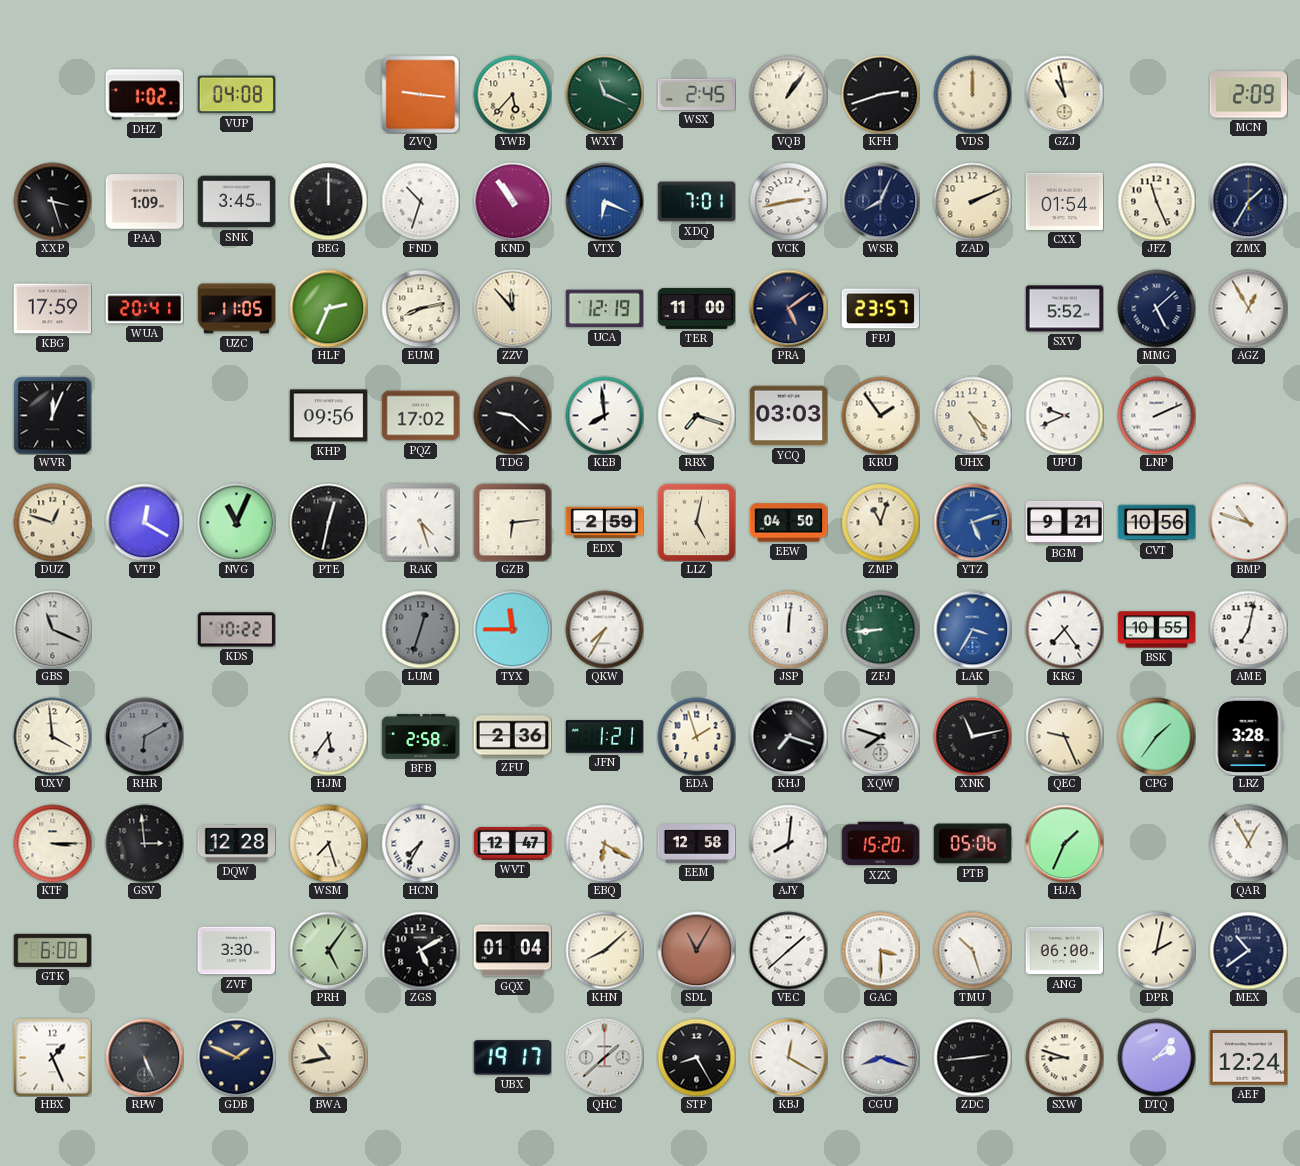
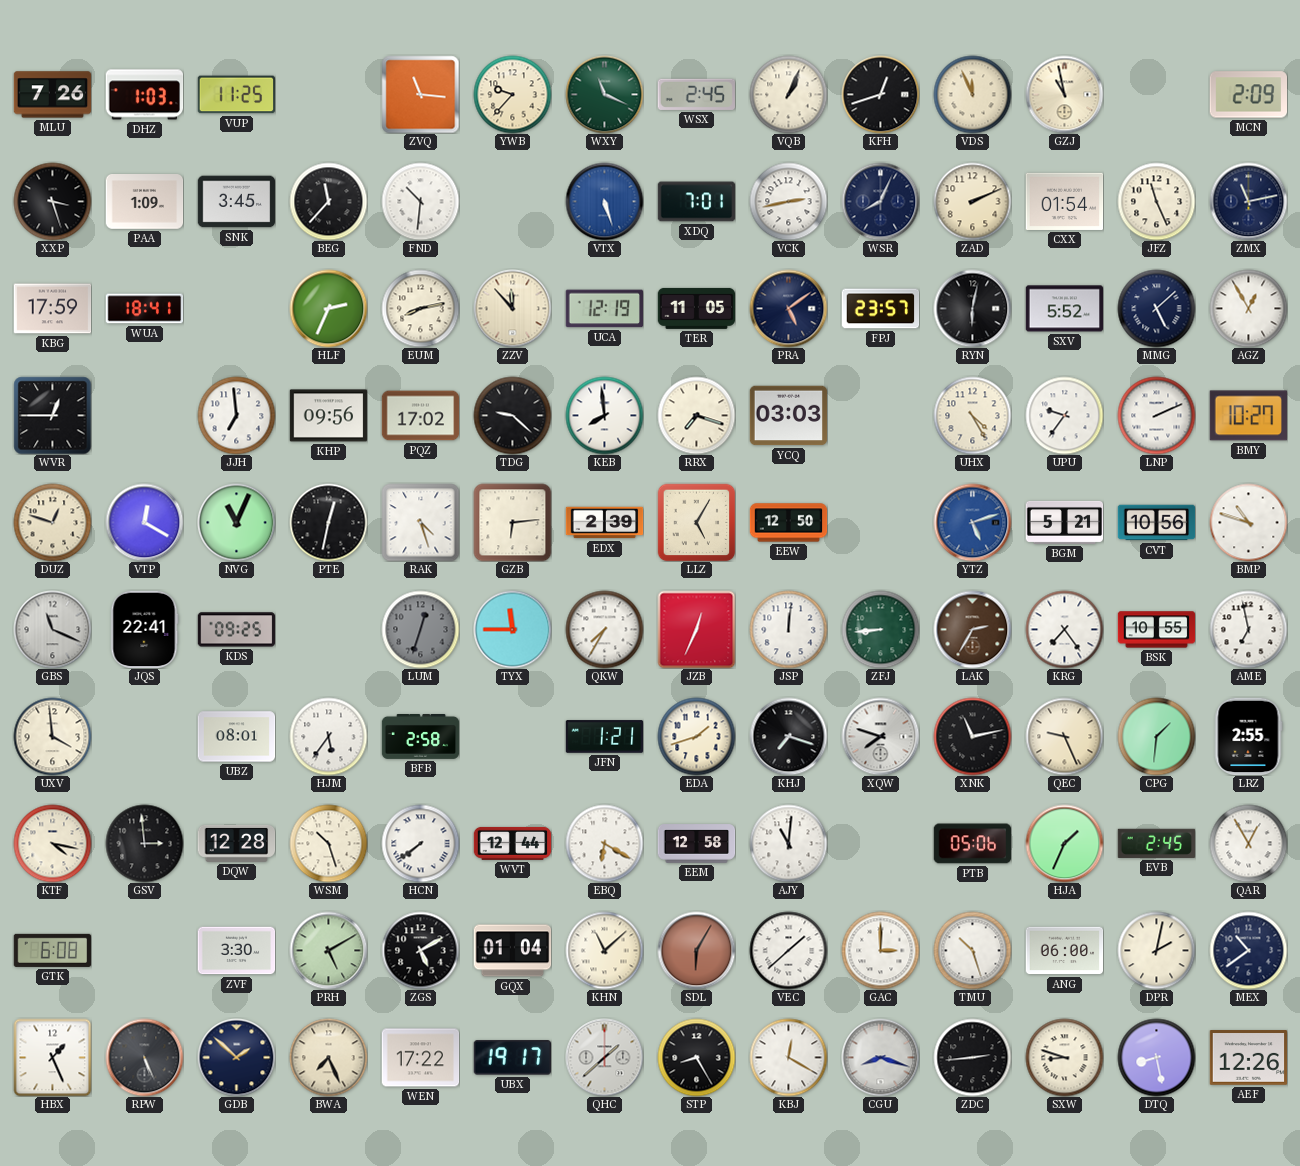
MLU: none -> 7:26 (52, 95)
DHZ: 1:02 -> 1:03 (144, 95)
VUP: 04:08 -> 11:25 (236, 95)
ZVQ: 9:16 -> 11:16 (420, 94)
YWB: 5:37 -> 9:37 (512, 94)
VQB: 1:06 -> 1:04 (788, 94)
KFH: 2:42 -> 12:42 (880, 94)
VDS: 12:00 -> 11:56 (972, 94)
BEG: 12:00 -> 11:37 (328, 201)
FND: 10:33 -> 10:31 (420, 201)
KND: 10:54 -> none (512, 201)
VTX: 6:19 -> 5:27 (604, 201)
ZMX: 1:35 -> 11:13 (1248, 201)
WUA: 20:41 -> 18:41 (144, 309)
UZC: 11:05 -> none (236, 309)
TER: 11:00 -> 11:05 (696, 308)
RYN: none -> 6:02 (972, 308)
WVR: 12:04 -> 12:45 (52, 415)
JJH: none -> 6:59 (236, 415)
KRU: 1:54 -> none (880, 415)
UPU: 9:41 -> 9:36 (1064, 415)
BMY: none -> 10:27 (1248, 416)
EDX: 2:59 -> 2:39 (604, 523)
LLZ: 5:02 -> 5:05 (696, 522)
EEW: 04:50 -> 12:50 (788, 523)
ZMP: 11:03 -> none (880, 522)
BGM: 9:21 -> 5:21 (1064, 522)
JQS: none -> 22:41 (144, 629)
KDS: 10:22 -> 09:25 (236, 630)
JZB: none -> 12:34 (696, 629)
LAK: 3:35 -> 2:35 (972, 629)
LAK dial: blue -> brown (972, 629)
AME: 7:02 -> 6:58 (1248, 629)
RHR: 6:10 -> none (144, 736)
UBZ: none -> 08:01 (236, 737)
ZFU: 2:36 -> none (512, 737)
EDA: 1:57 -> 1:42 (696, 736)
CPG: 1:36 -> 1:31 (1156, 736)
LRZ: 3:28 -> 2:55 (1248, 736)
KTF: 3:15 -> 4:17 (52, 843)
WSM: 7:27 -> 10:27 (328, 843)
HCN: 7:35 -> 7:39 (420, 843)
WVT: 12:47 -> 12:44 (512, 843)
AJY: 8:01 -> 11:01 (788, 843)
XZX: 15:20 -> none (880, 844)
EVB: none -> 2:45 (1156, 843)
PRH: 5:06 -> 5:10 (328, 950)
KHN: 8:08 -> 11:08 (604, 950)
SDL: 11:05 -> 6:05 (696, 950)
GAC: 3:30 -> 3:00 (880, 950)
GDB: 1:49 -> 1:52 (236, 1057)
BWA: 10:43 -> 7:26 (328, 1057)
WEN: none -> 17:22 (420, 1058)
DTQ: 2:07 -> 8:28 (1156, 1057)
AEF: 12:24 -> 12:26 (1248, 1058)
